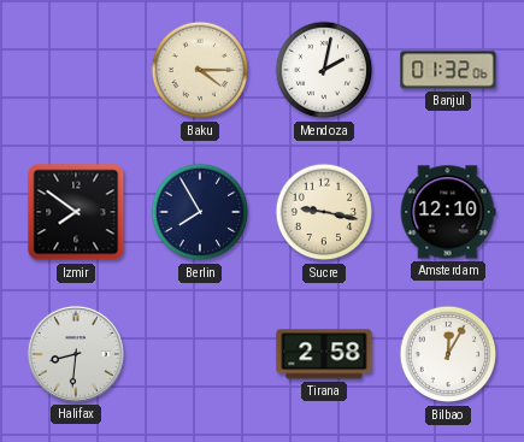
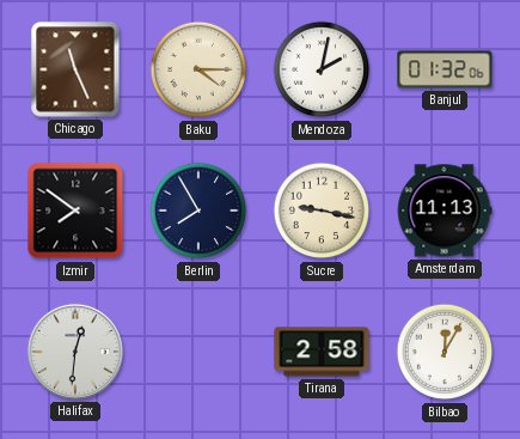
Chicago: none -> 11:26 (75, 69)
Amsterdam: 12:10 -> 11:13 (445, 211)
Halifax: 8:31 -> 12:31 (75, 352)
